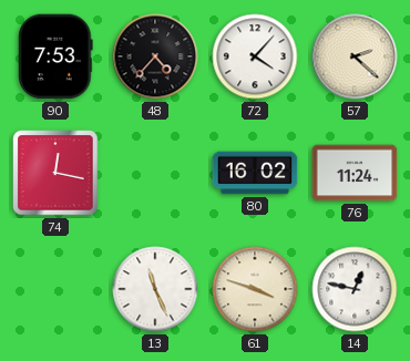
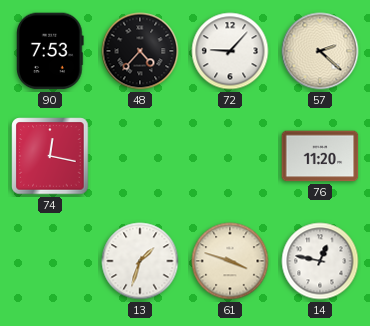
72: 4:07 -> 9:07 (230, 51)
80: 16:02 -> none (255, 173)
76: 11:24 -> 11:20 (320, 156)
13: 11:26 -> 1:33 (140, 261)
